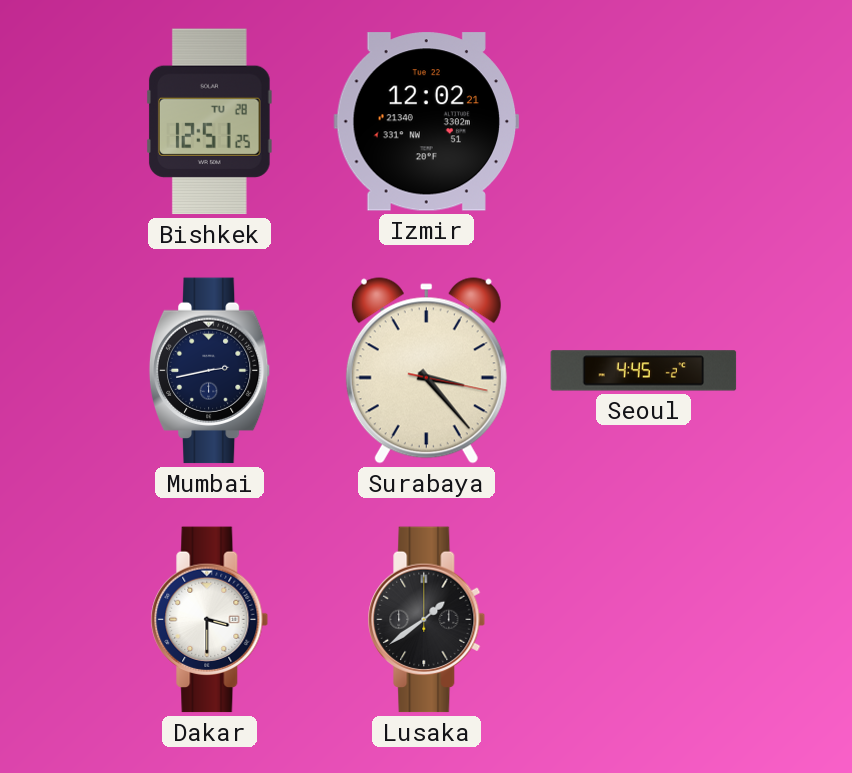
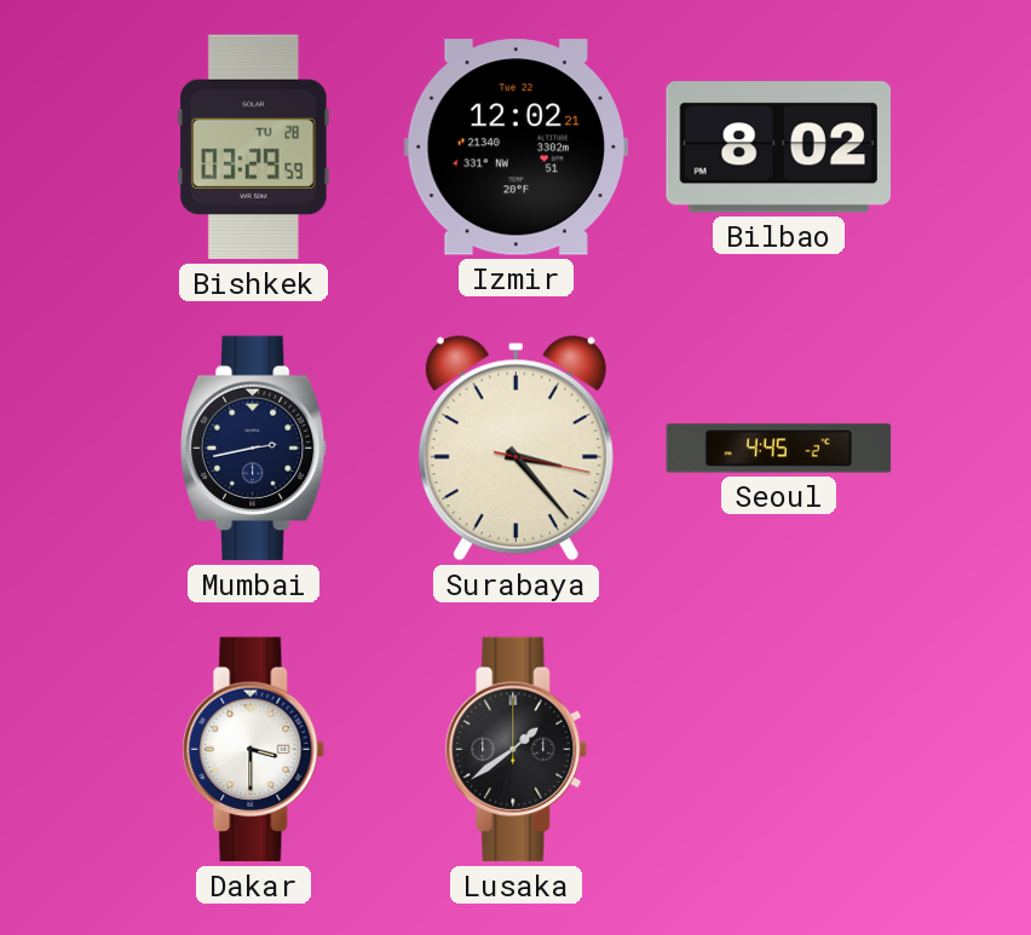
Bishkek: 12:51 -> 03:29 (254, 148)
Bilbao: none -> 8:02 (778, 148)
